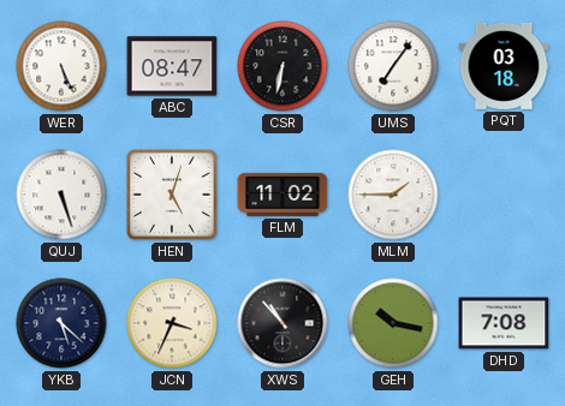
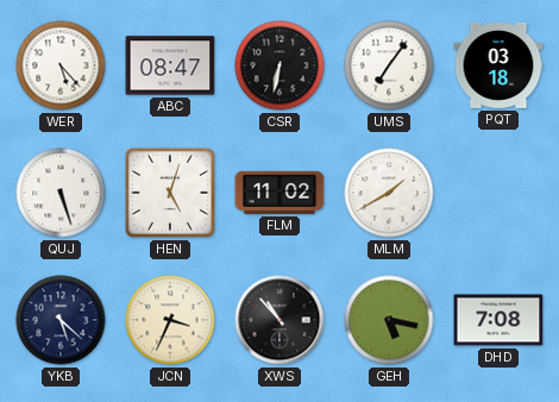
WER: 5:26 -> 5:23 (61, 65)
MLM: 1:45 -> 1:40 (389, 193)
GEH: 10:17 -> 5:17 (389, 320)
